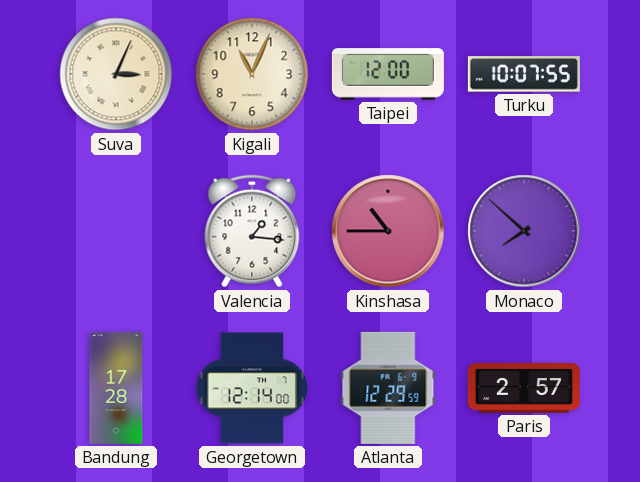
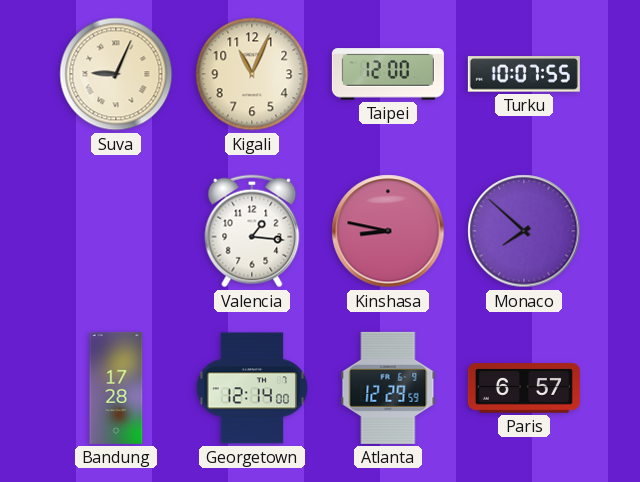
Suva: 3:04 -> 9:04 (116, 74)
Kinshasa: 10:45 -> 8:47 (388, 231)
Paris: 2:57 -> 6:57 (524, 388)
